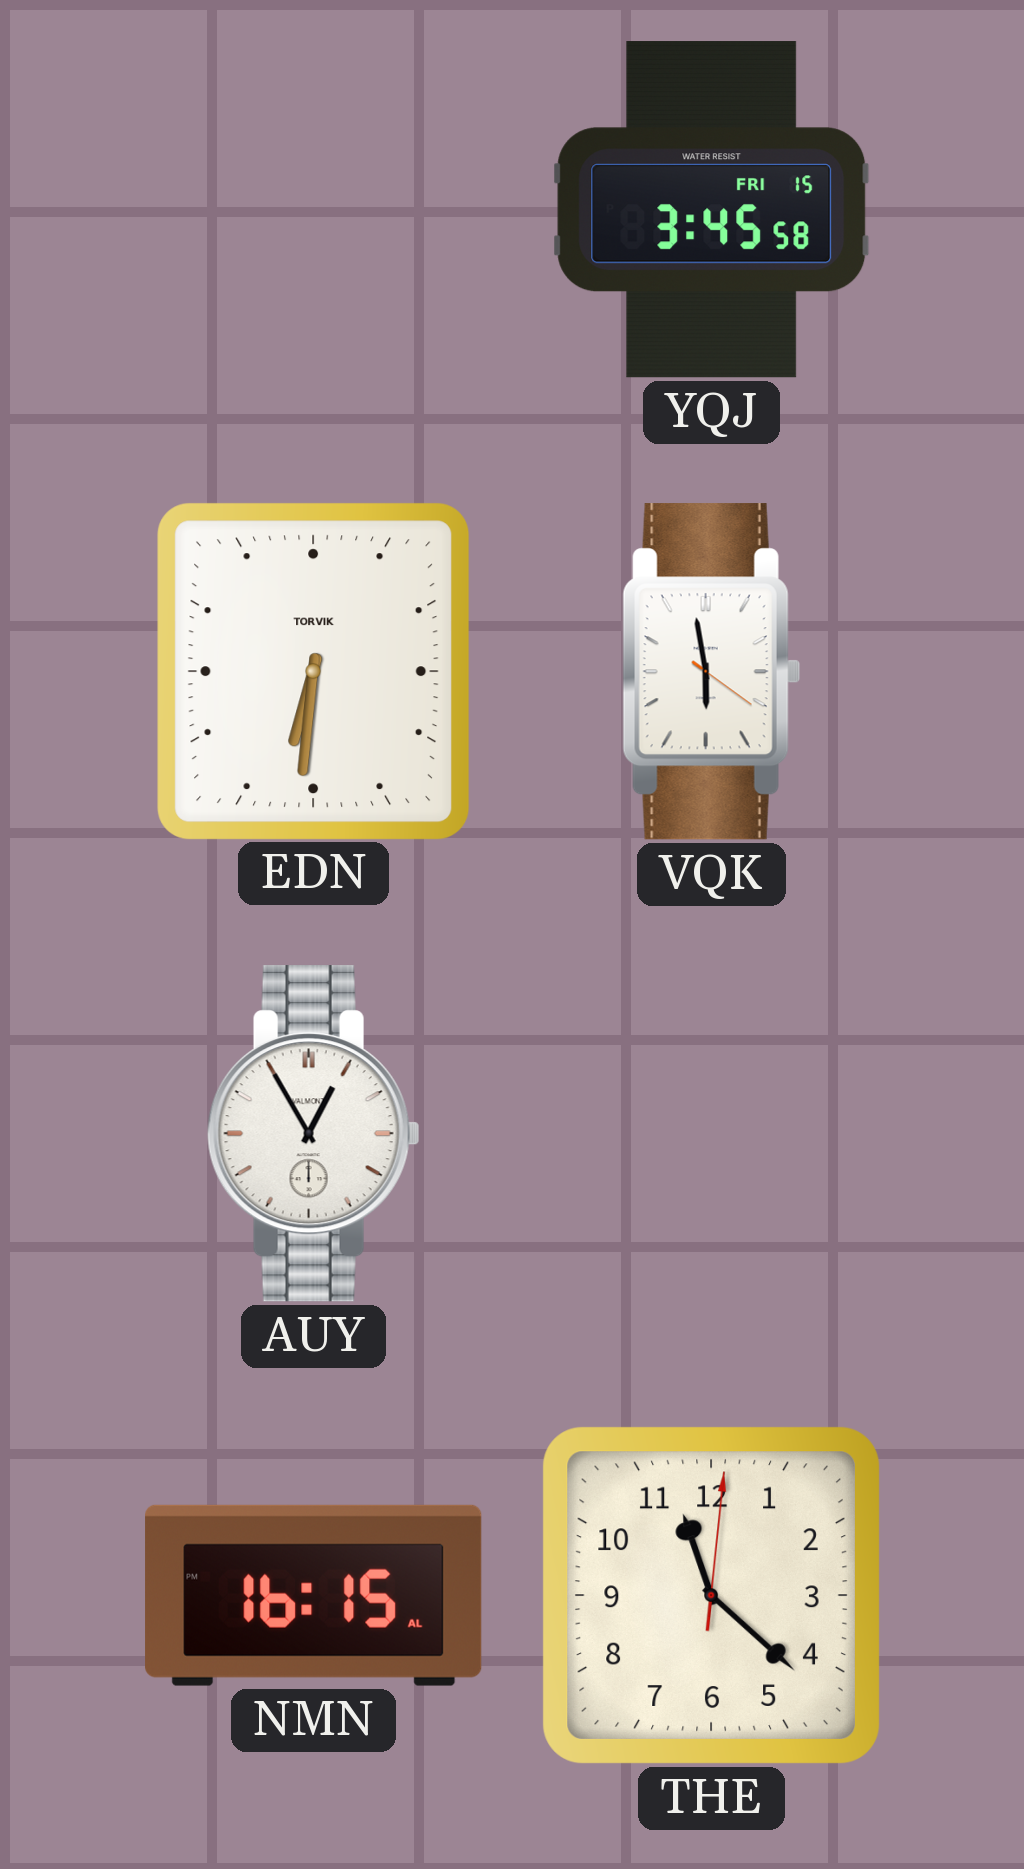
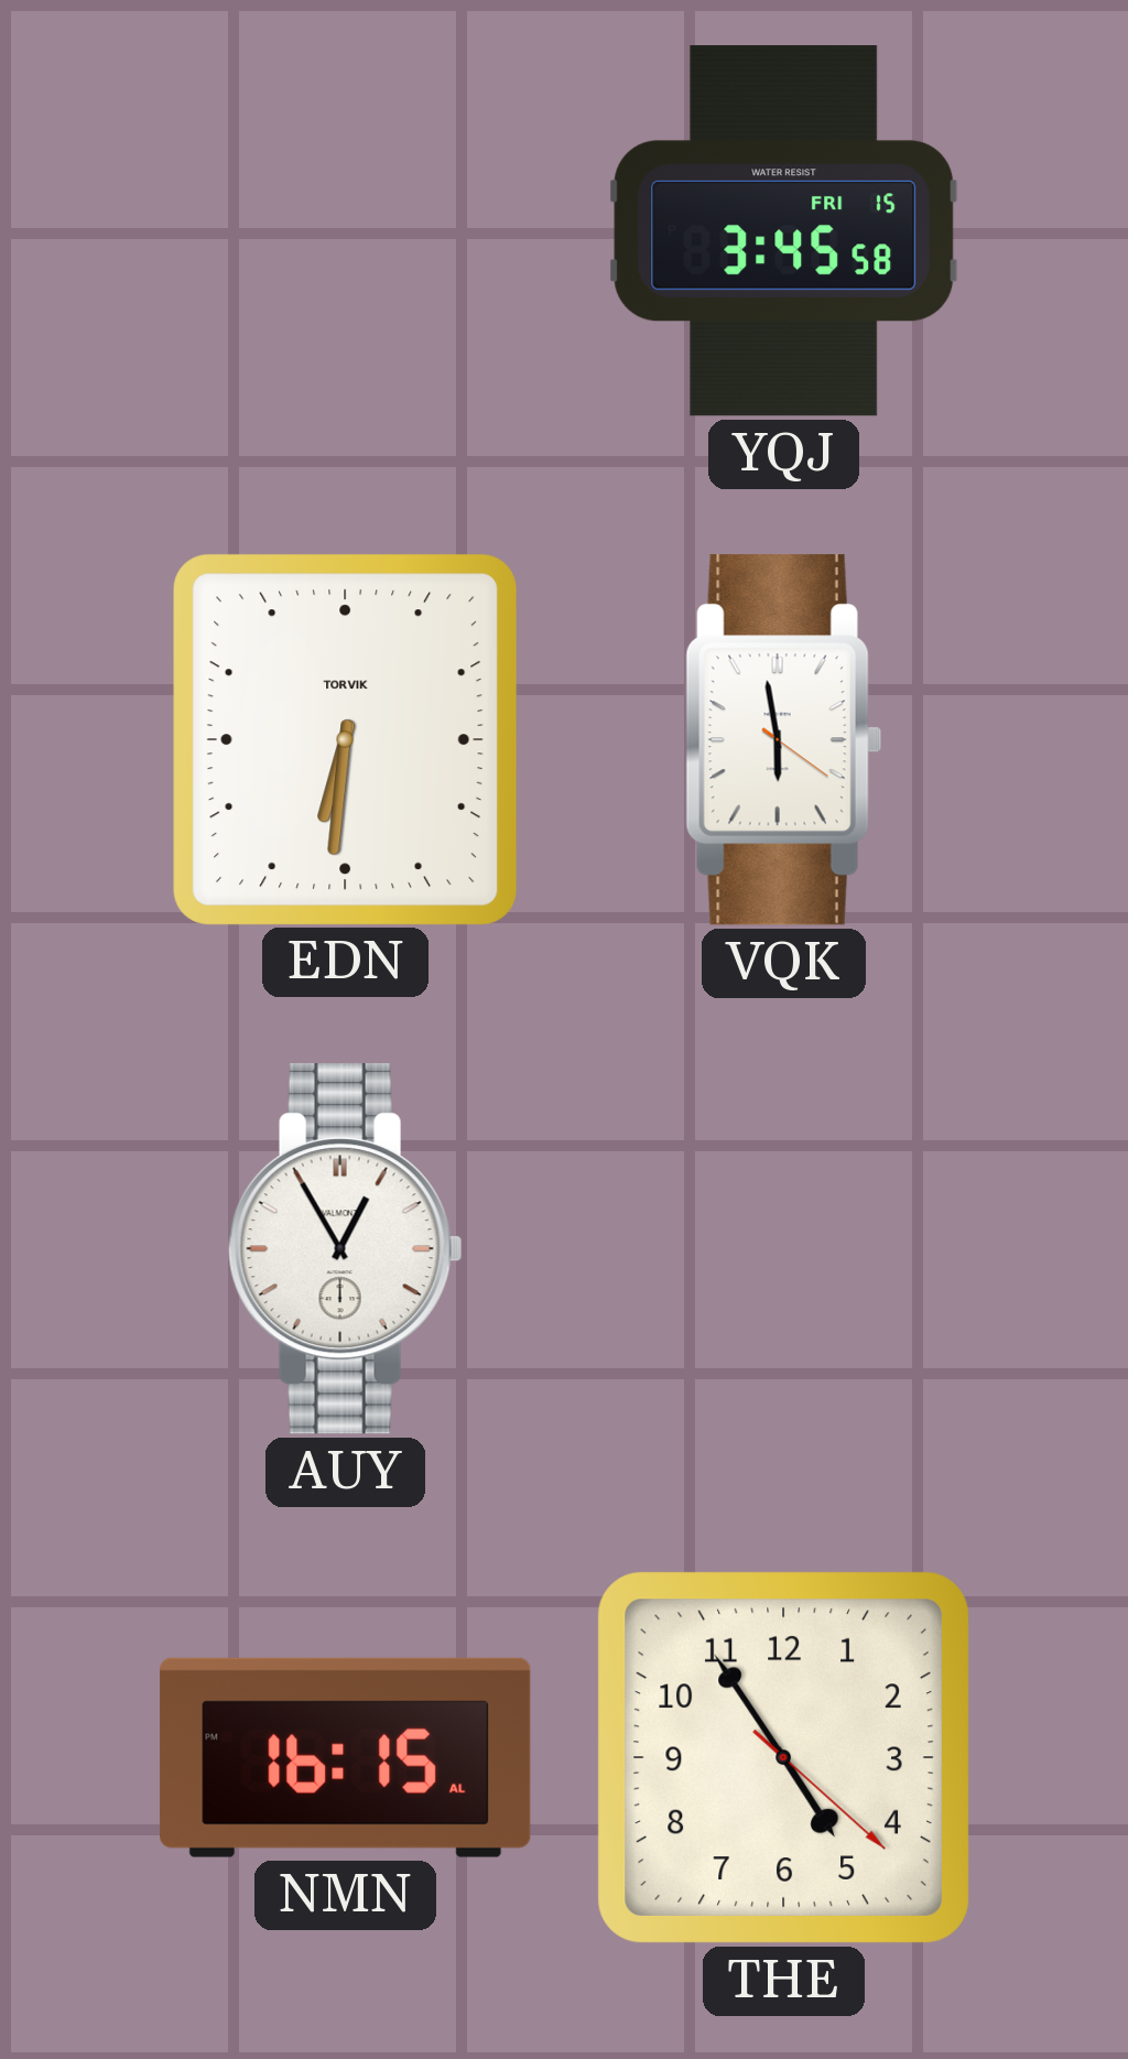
THE: 11:22 -> 4:54 (783, 1757)
